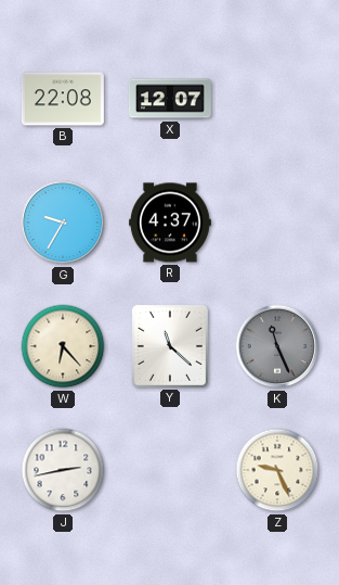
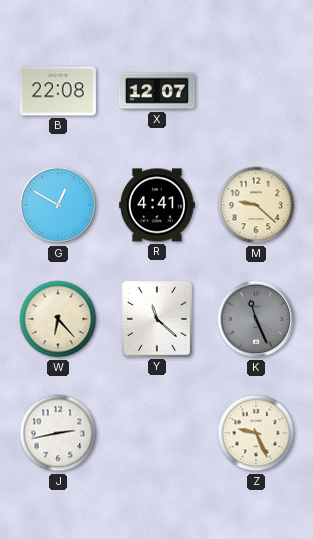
G: 9:35 -> 12:50 (58, 205)
R: 4:37 -> 4:41 (157, 205)
M: none -> 9:22 (256, 205)
